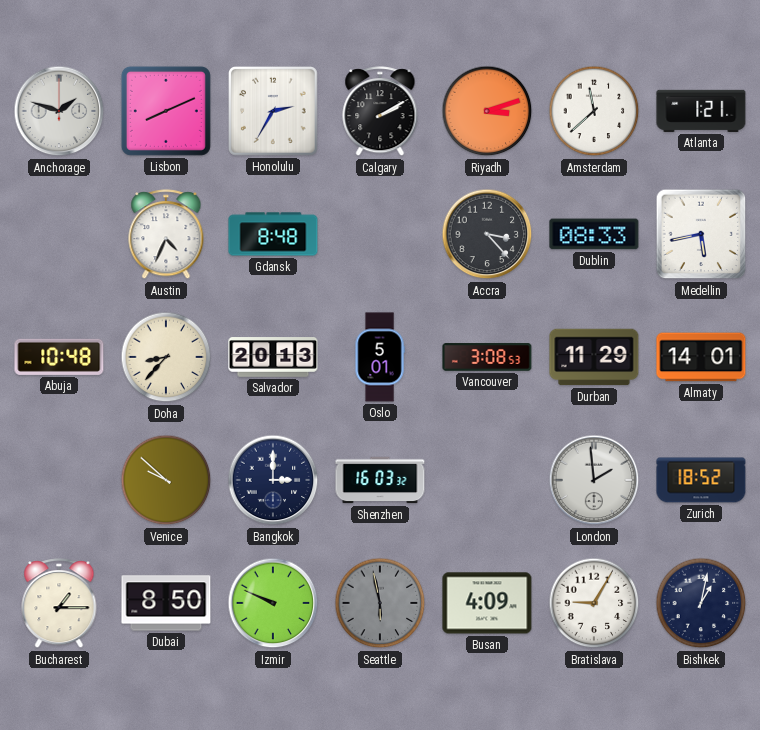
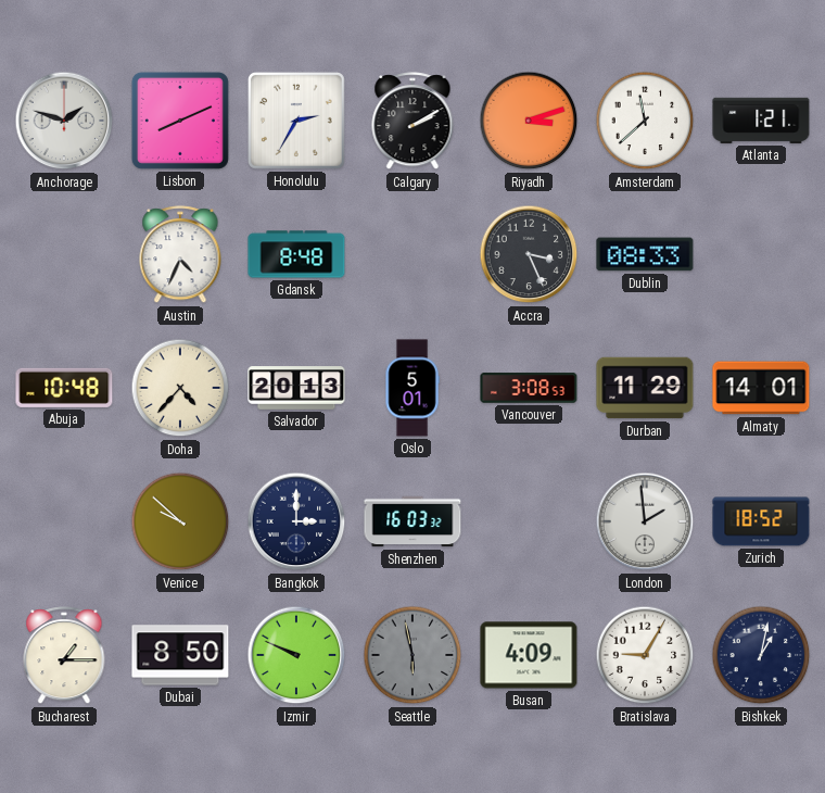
Accra: 3:23 -> 3:26 (529, 254)
Medellin: 5:43 -> none (701, 234)
Doha: 8:37 -> 4:37 (180, 388)
